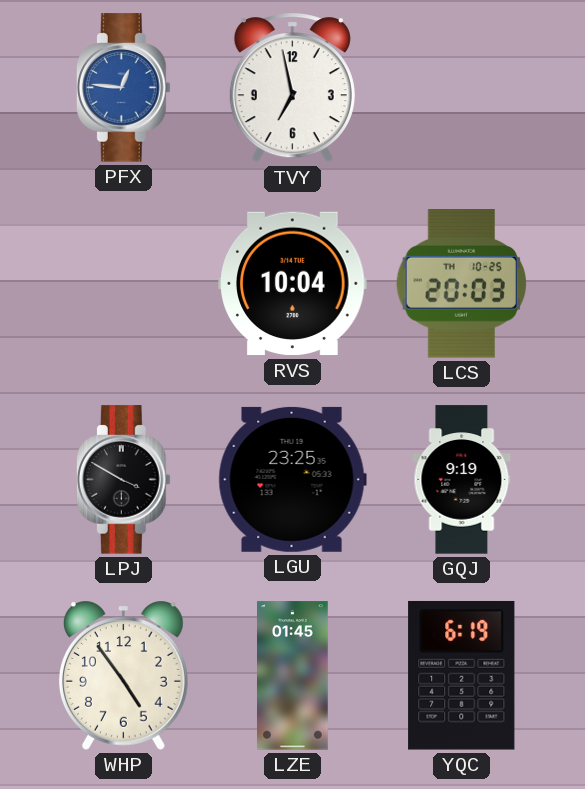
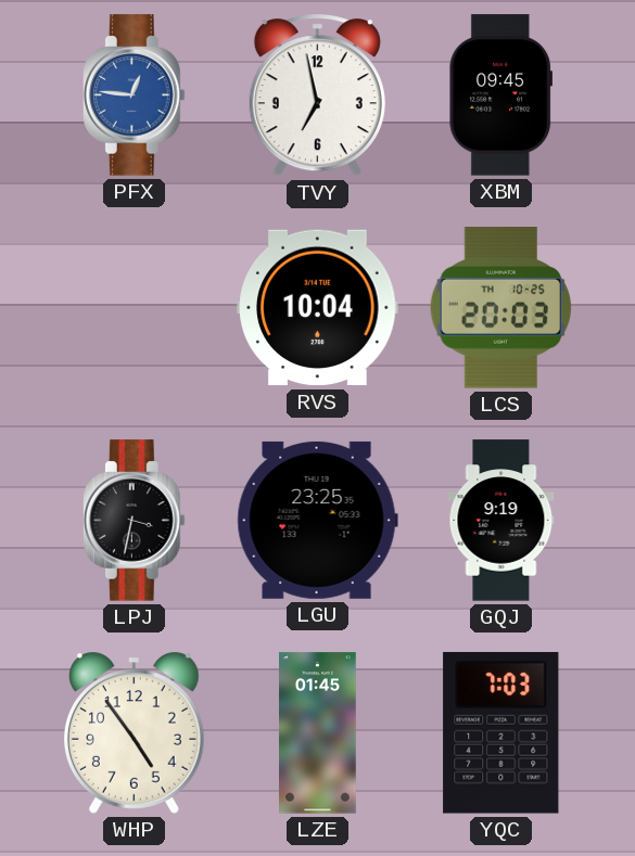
XBM: none -> 09:45 (500, 95)
LPJ: 3:50 -> 3:32 (134, 521)
YQC: 6:19 -> 7:03 (501, 732)
